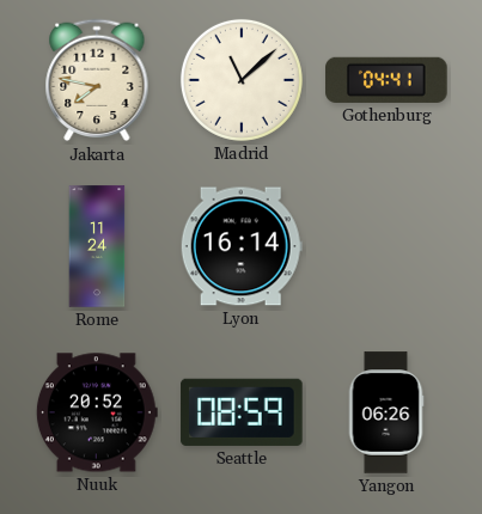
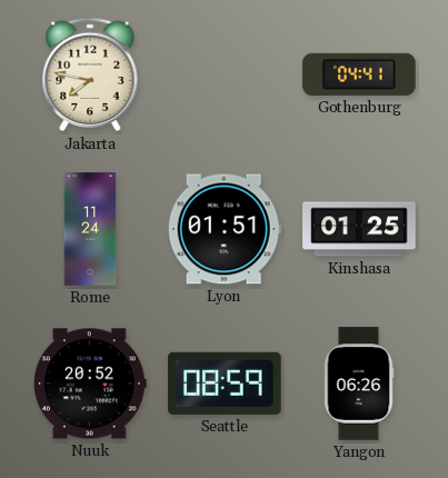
Madrid: 11:08 -> none (242, 80)
Lyon: 16:14 -> 01:51 (225, 229)
Kinshasa: none -> 01:25 (359, 229)
